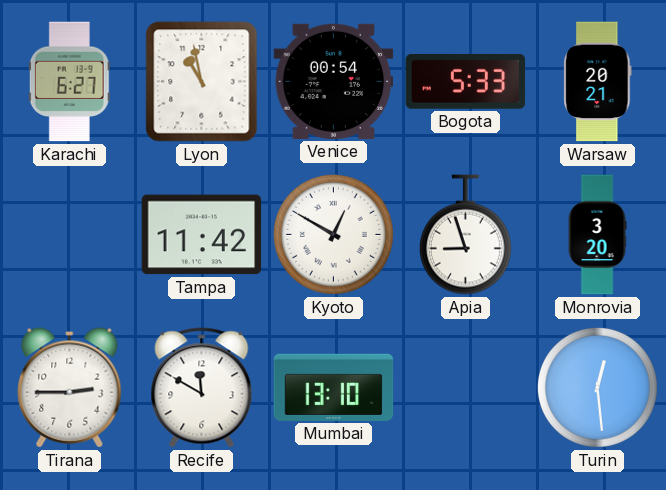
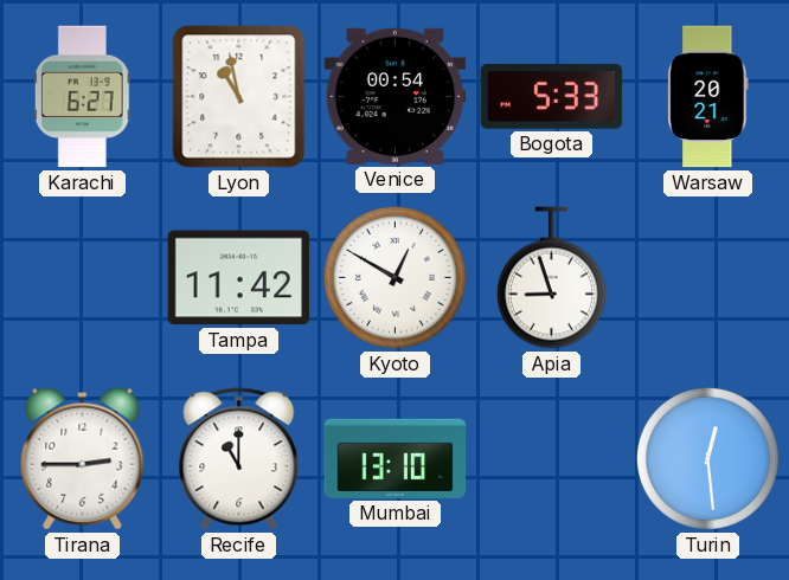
Monrovia: 3:20 -> none (597, 235)
Recife: 11:50 -> 11:00 (239, 459)
